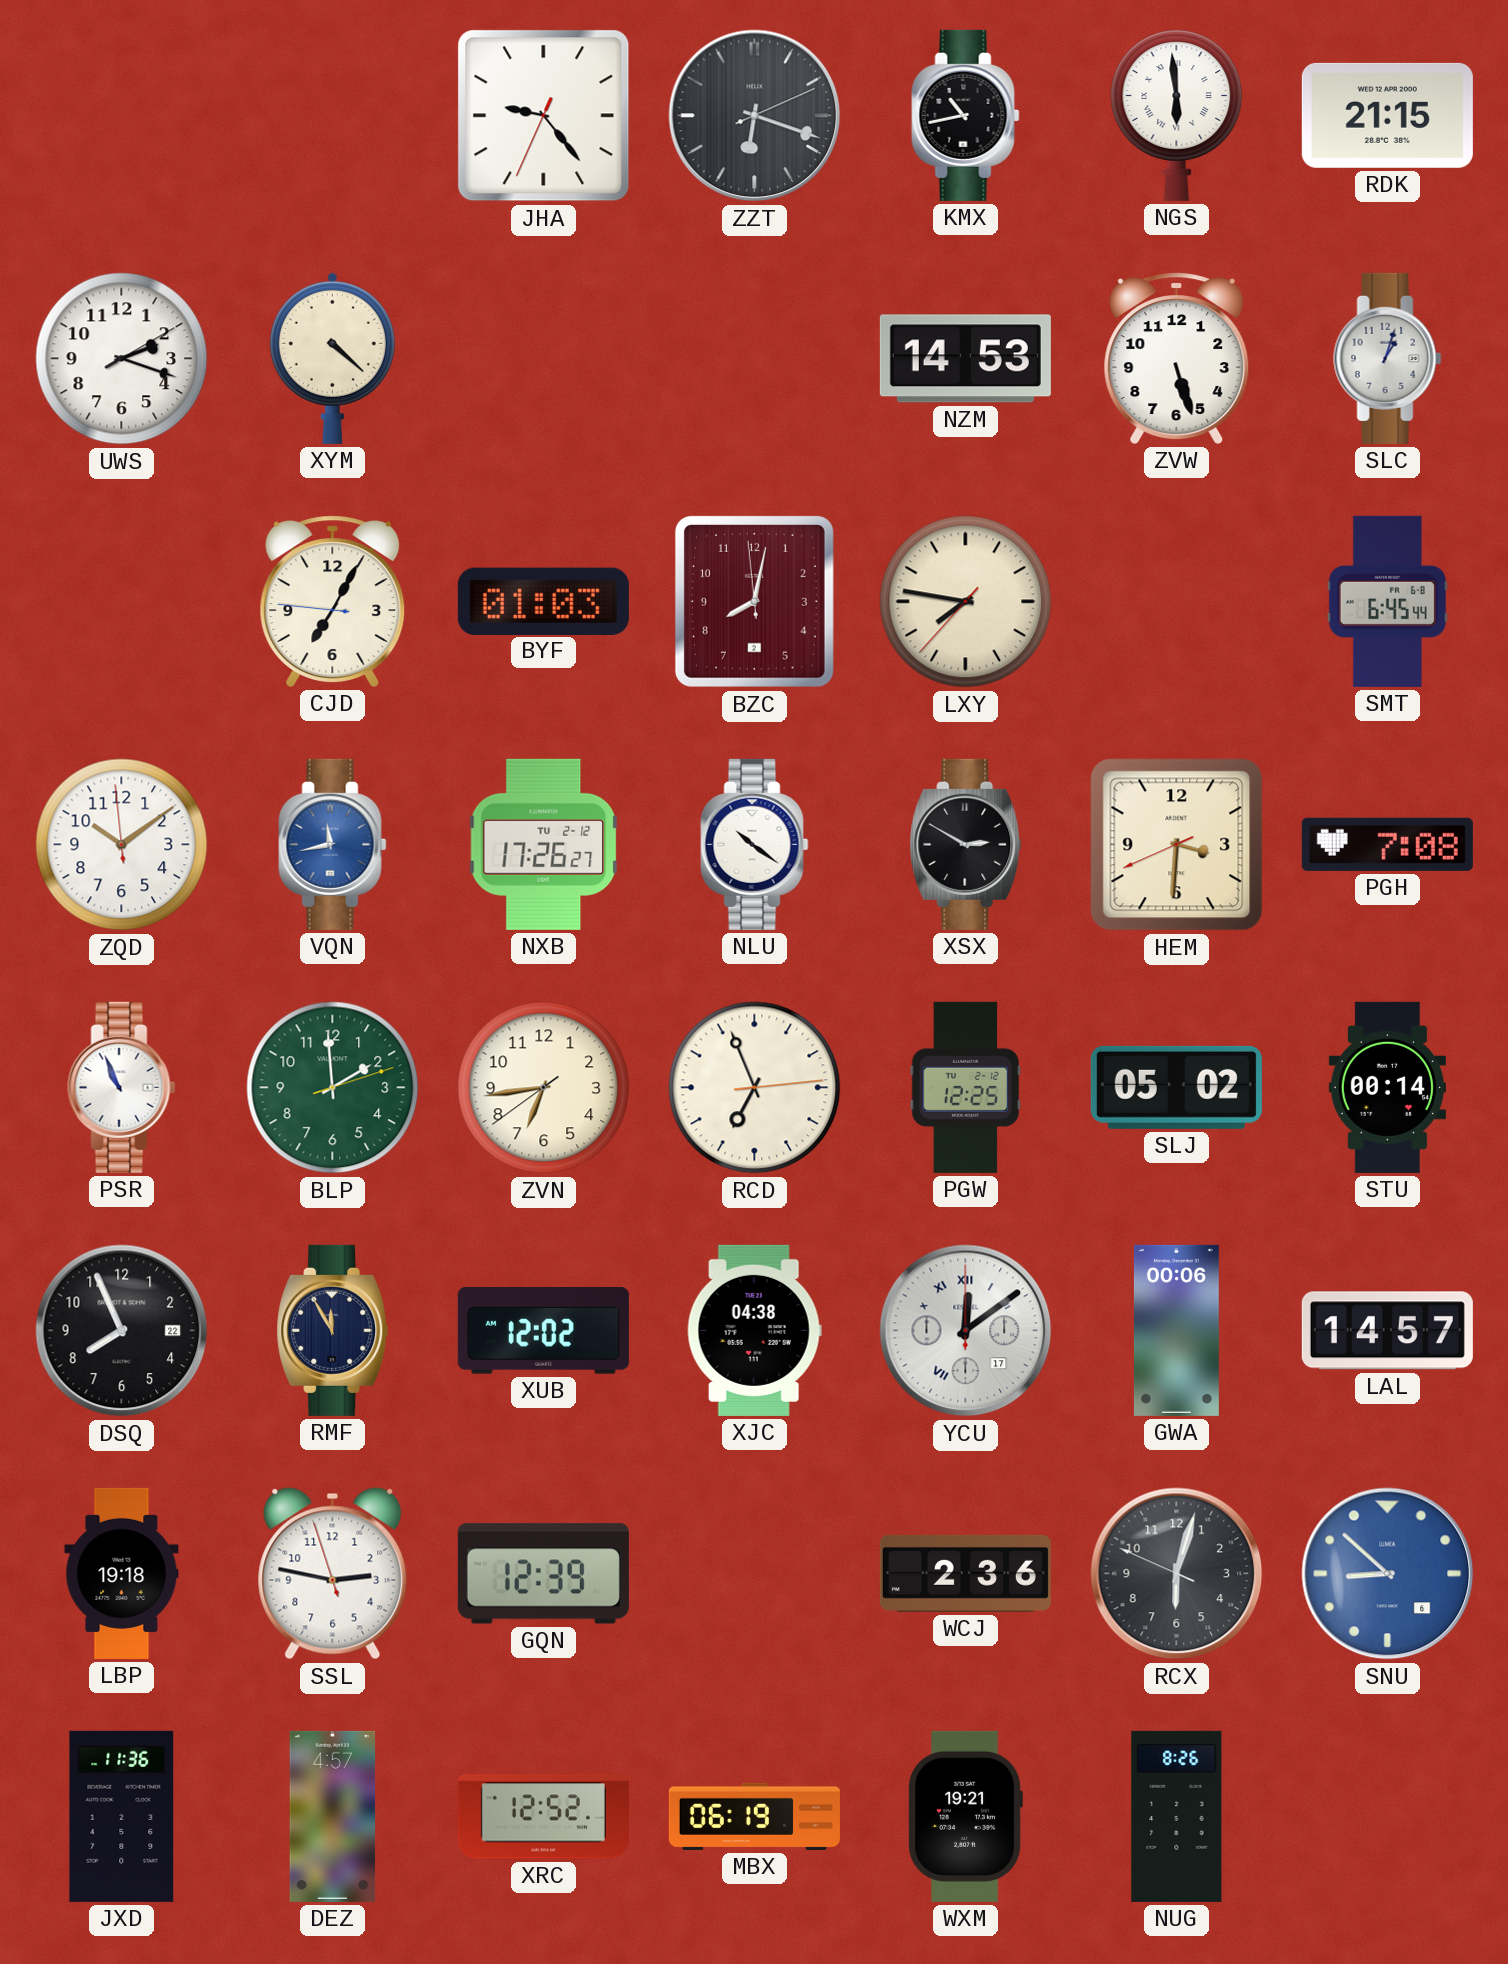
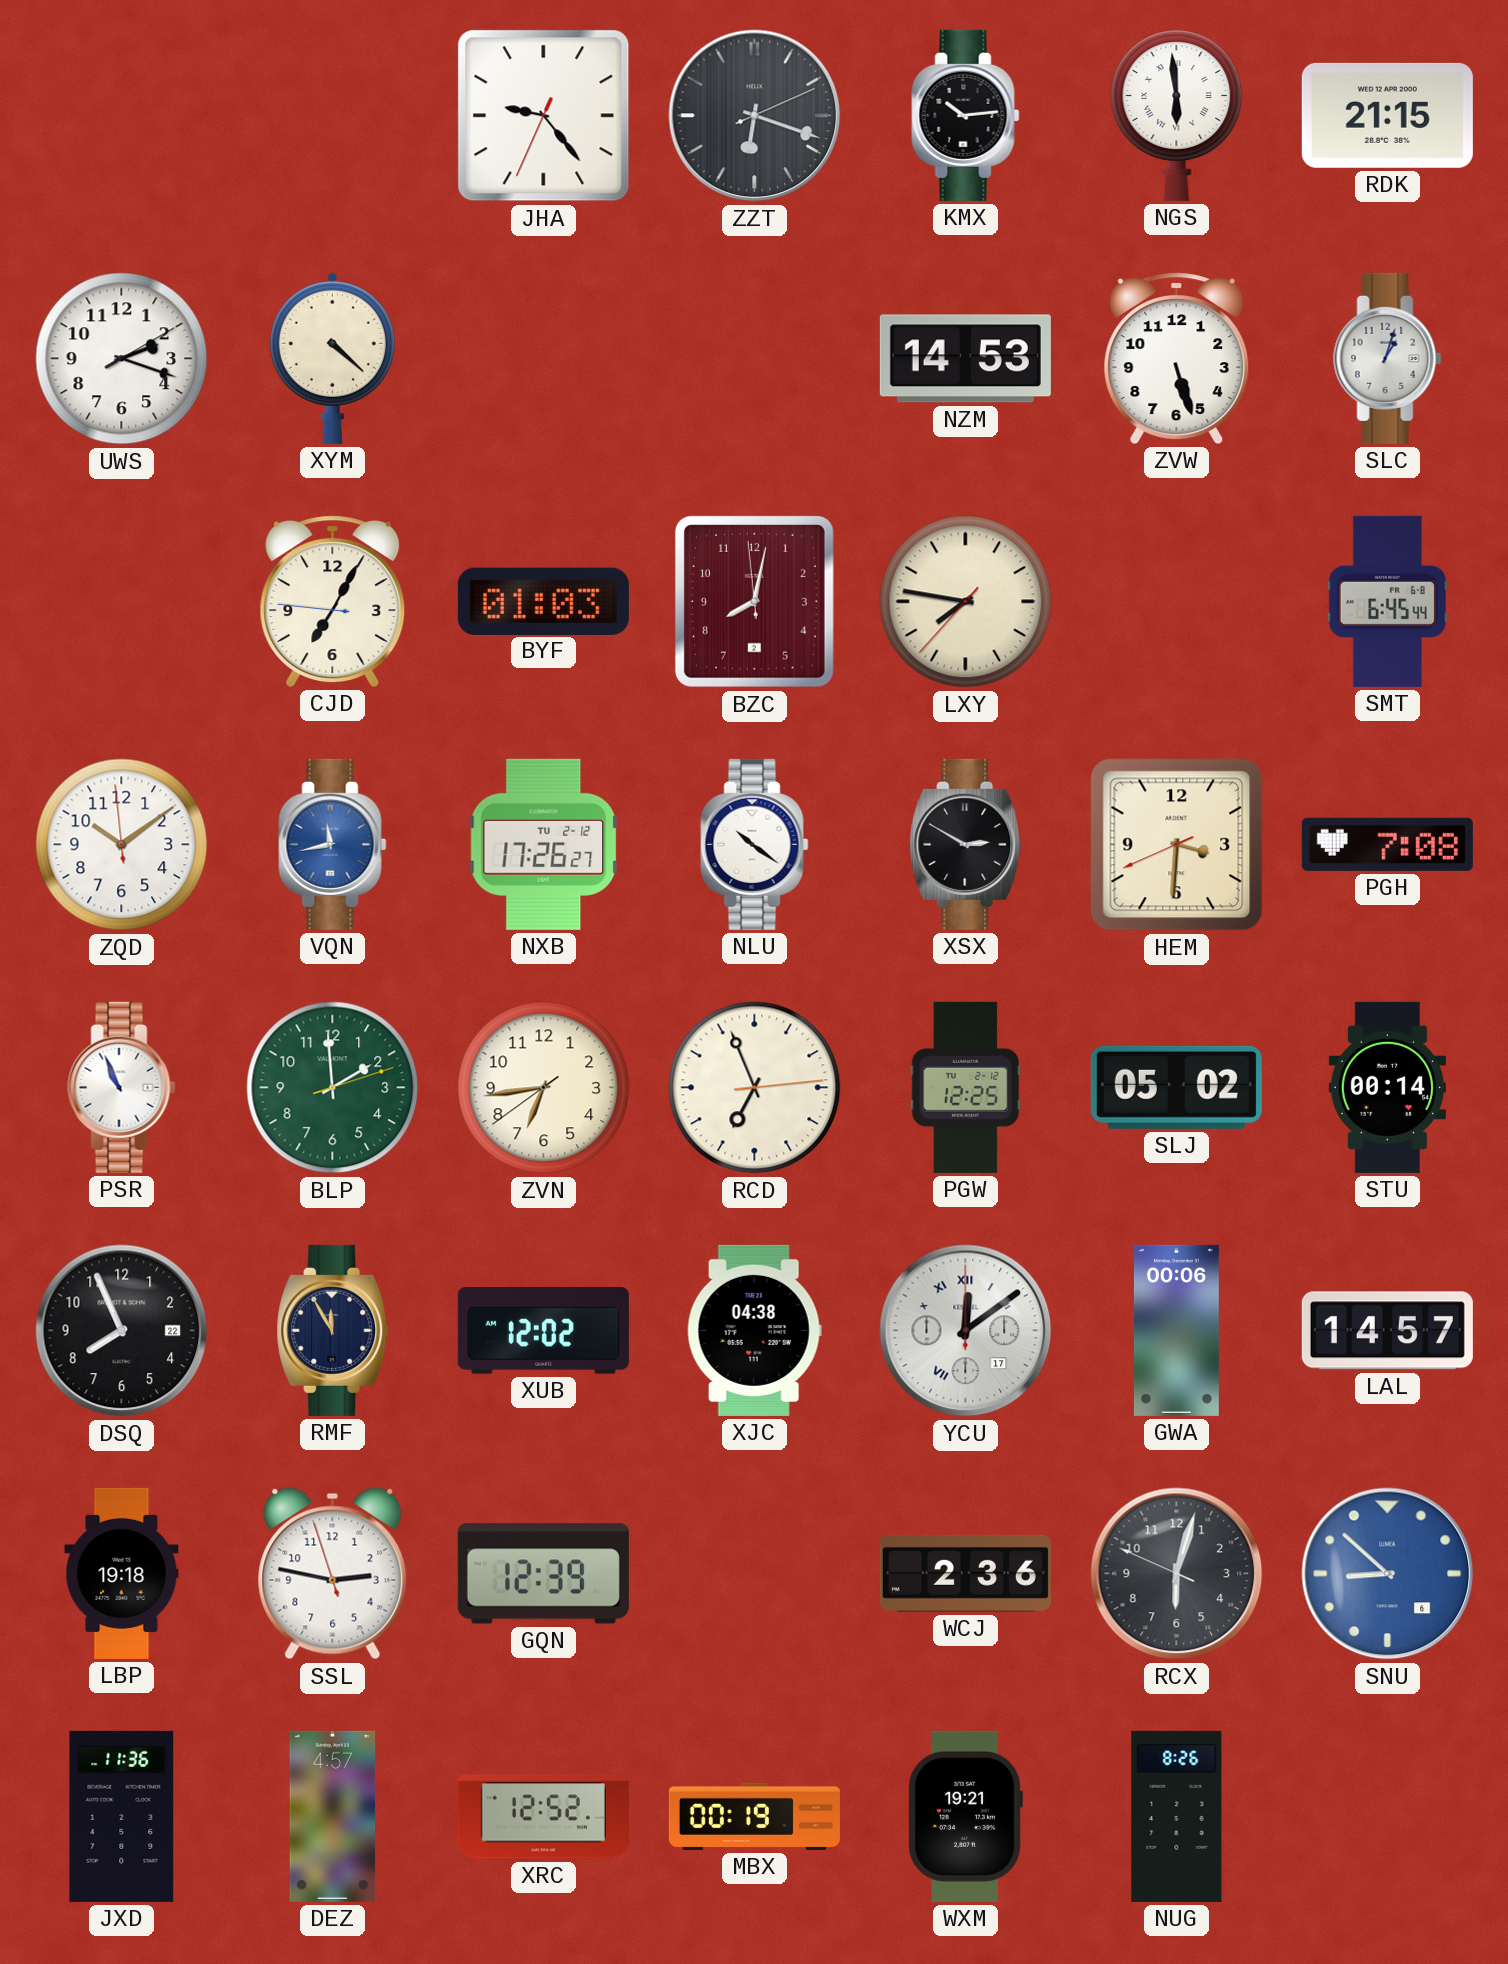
KMX: 10:43 -> 10:14 (966, 115)
MBX: 06:19 -> 00:19 (754, 1816)
